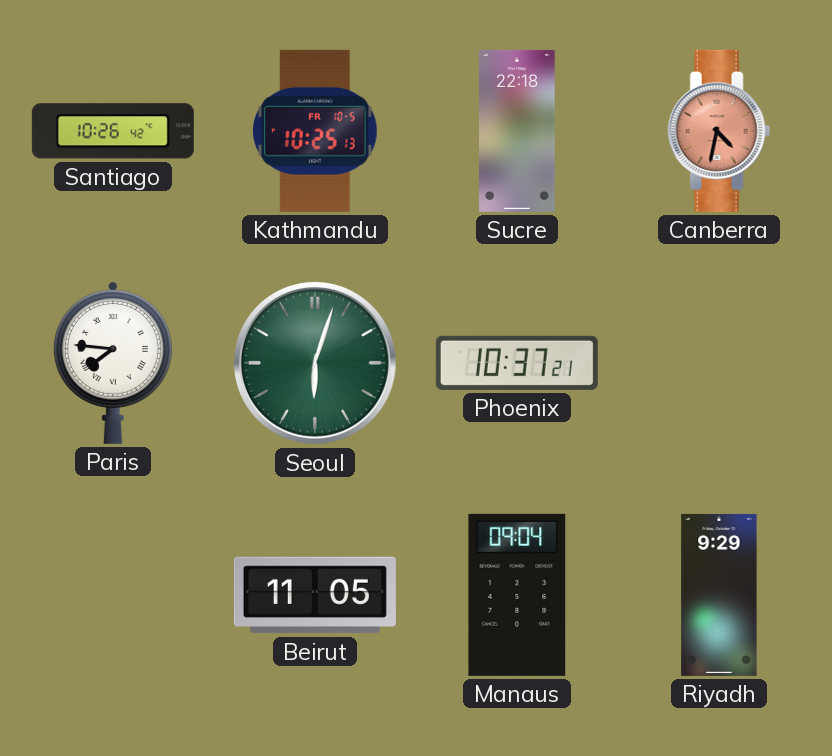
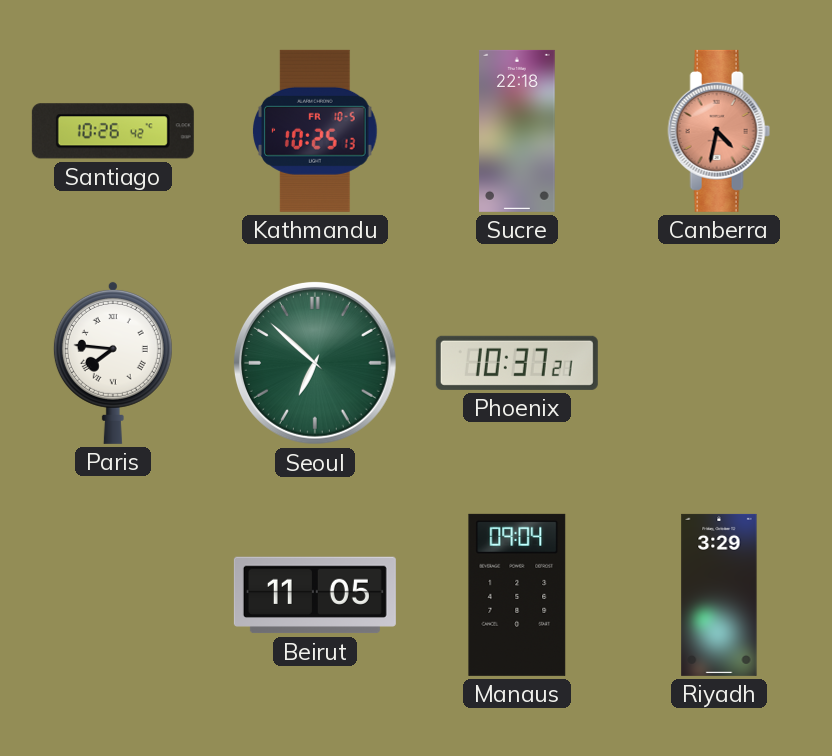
Seoul: 6:03 -> 6:52 (315, 363)
Riyadh: 9:29 -> 3:29 (719, 595)
